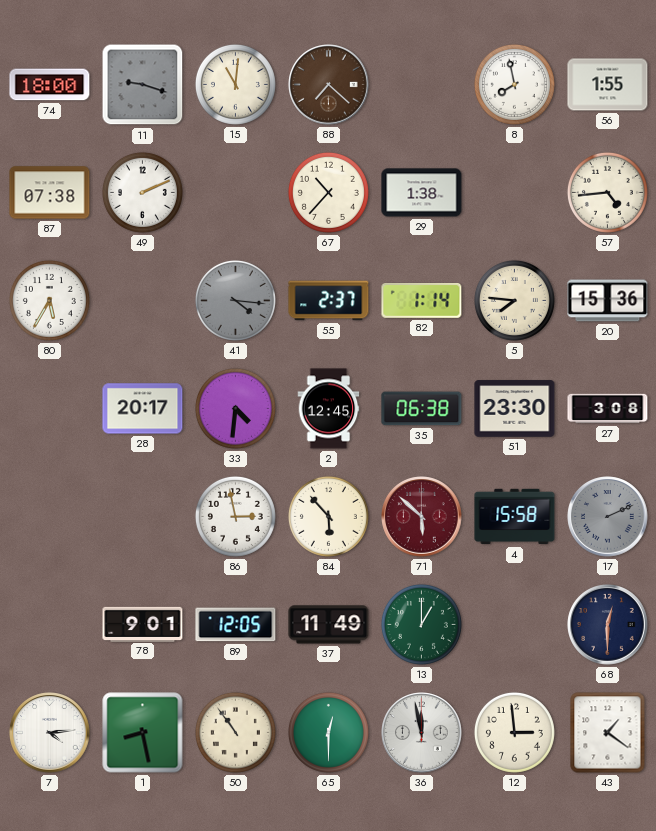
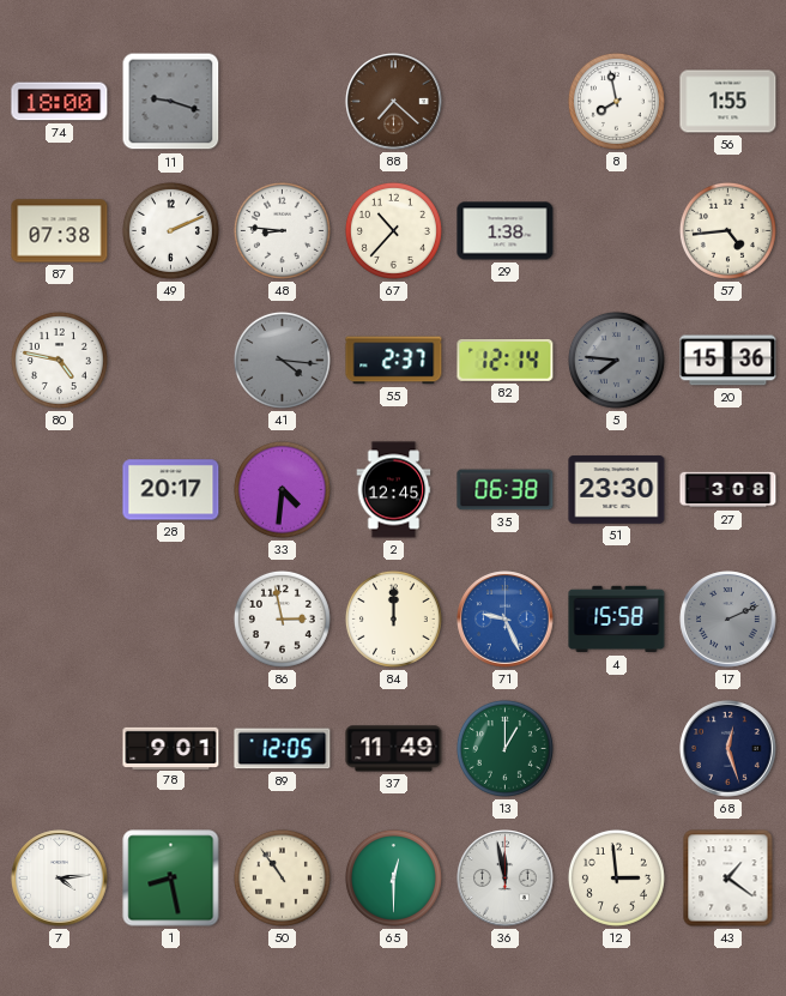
15: 11:01 -> none (235, 84)
48: none -> 8:46 (282, 230)
80: 5:35 -> 4:47 (59, 360)
82: 1:14 -> 12:14 (506, 361)
5 dial: cream -> grey (616, 360)
84: 5:53 -> 12:00 (393, 618)
71: 5:52 -> 9:26 (506, 620)
71 dial: burgundy -> blue (506, 620)
68: 12:30 -> 12:27 (728, 749)
